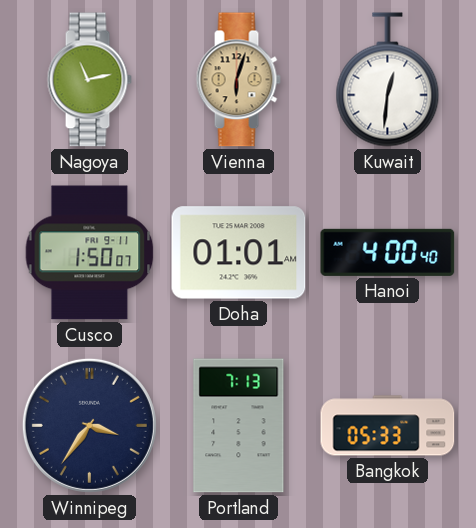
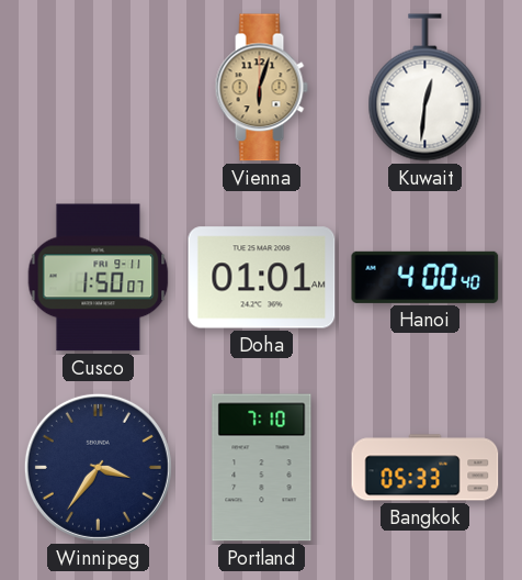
Nagoya: 11:13 -> none (89, 80)
Portland: 7:13 -> 7:10 (262, 468)
